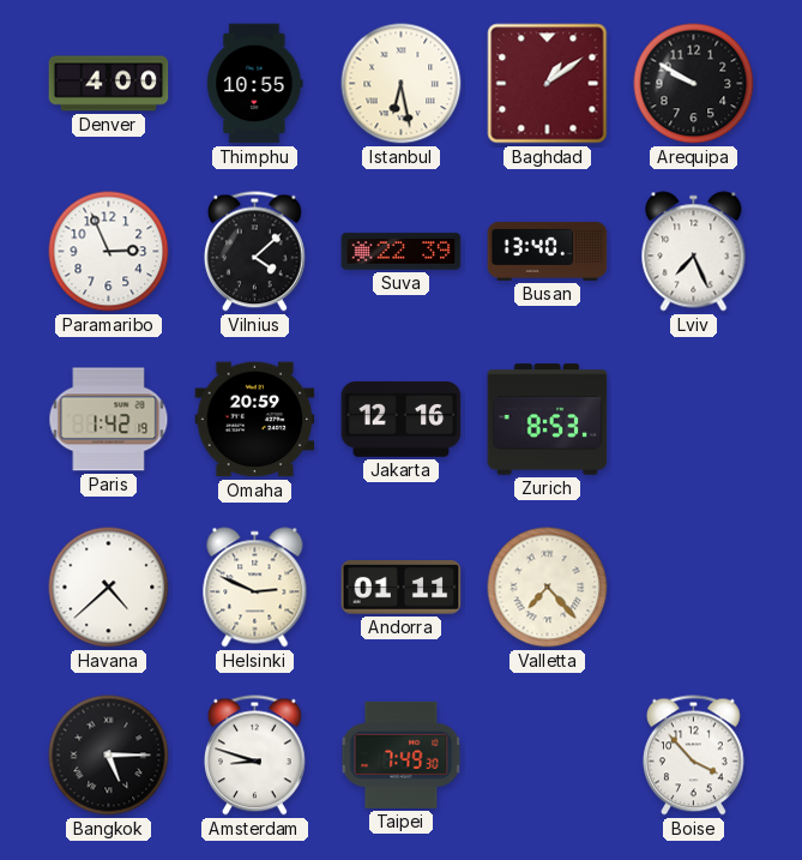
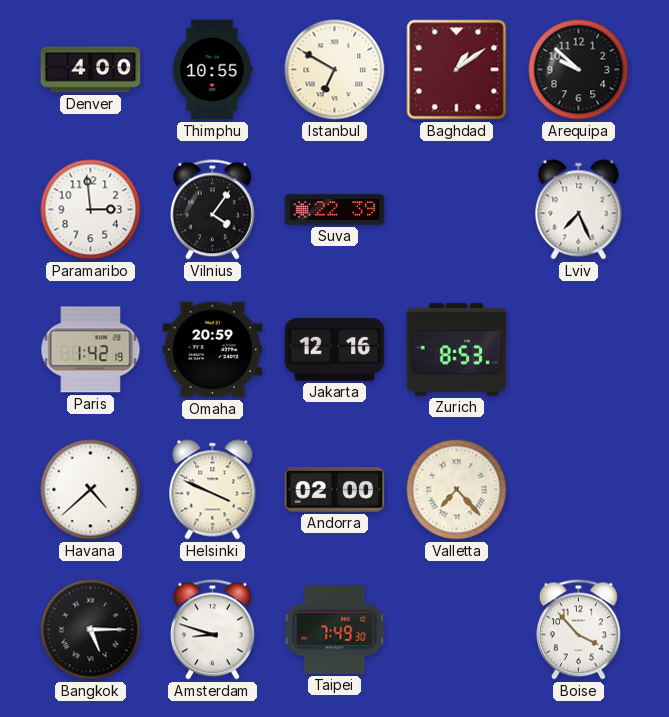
Istanbul: 6:28 -> 6:50 (335, 70)
Arequipa: 9:50 -> 9:52 (579, 70)
Paramaribo: 2:56 -> 2:59 (91, 210)
Vilnius: 4:08 -> 4:06 (212, 210)
Busan: 13:40 -> none (548, 251)
Helsinki: 2:49 -> 3:49 (213, 490)
Andorra: 01:11 -> 02:00 (335, 490)
